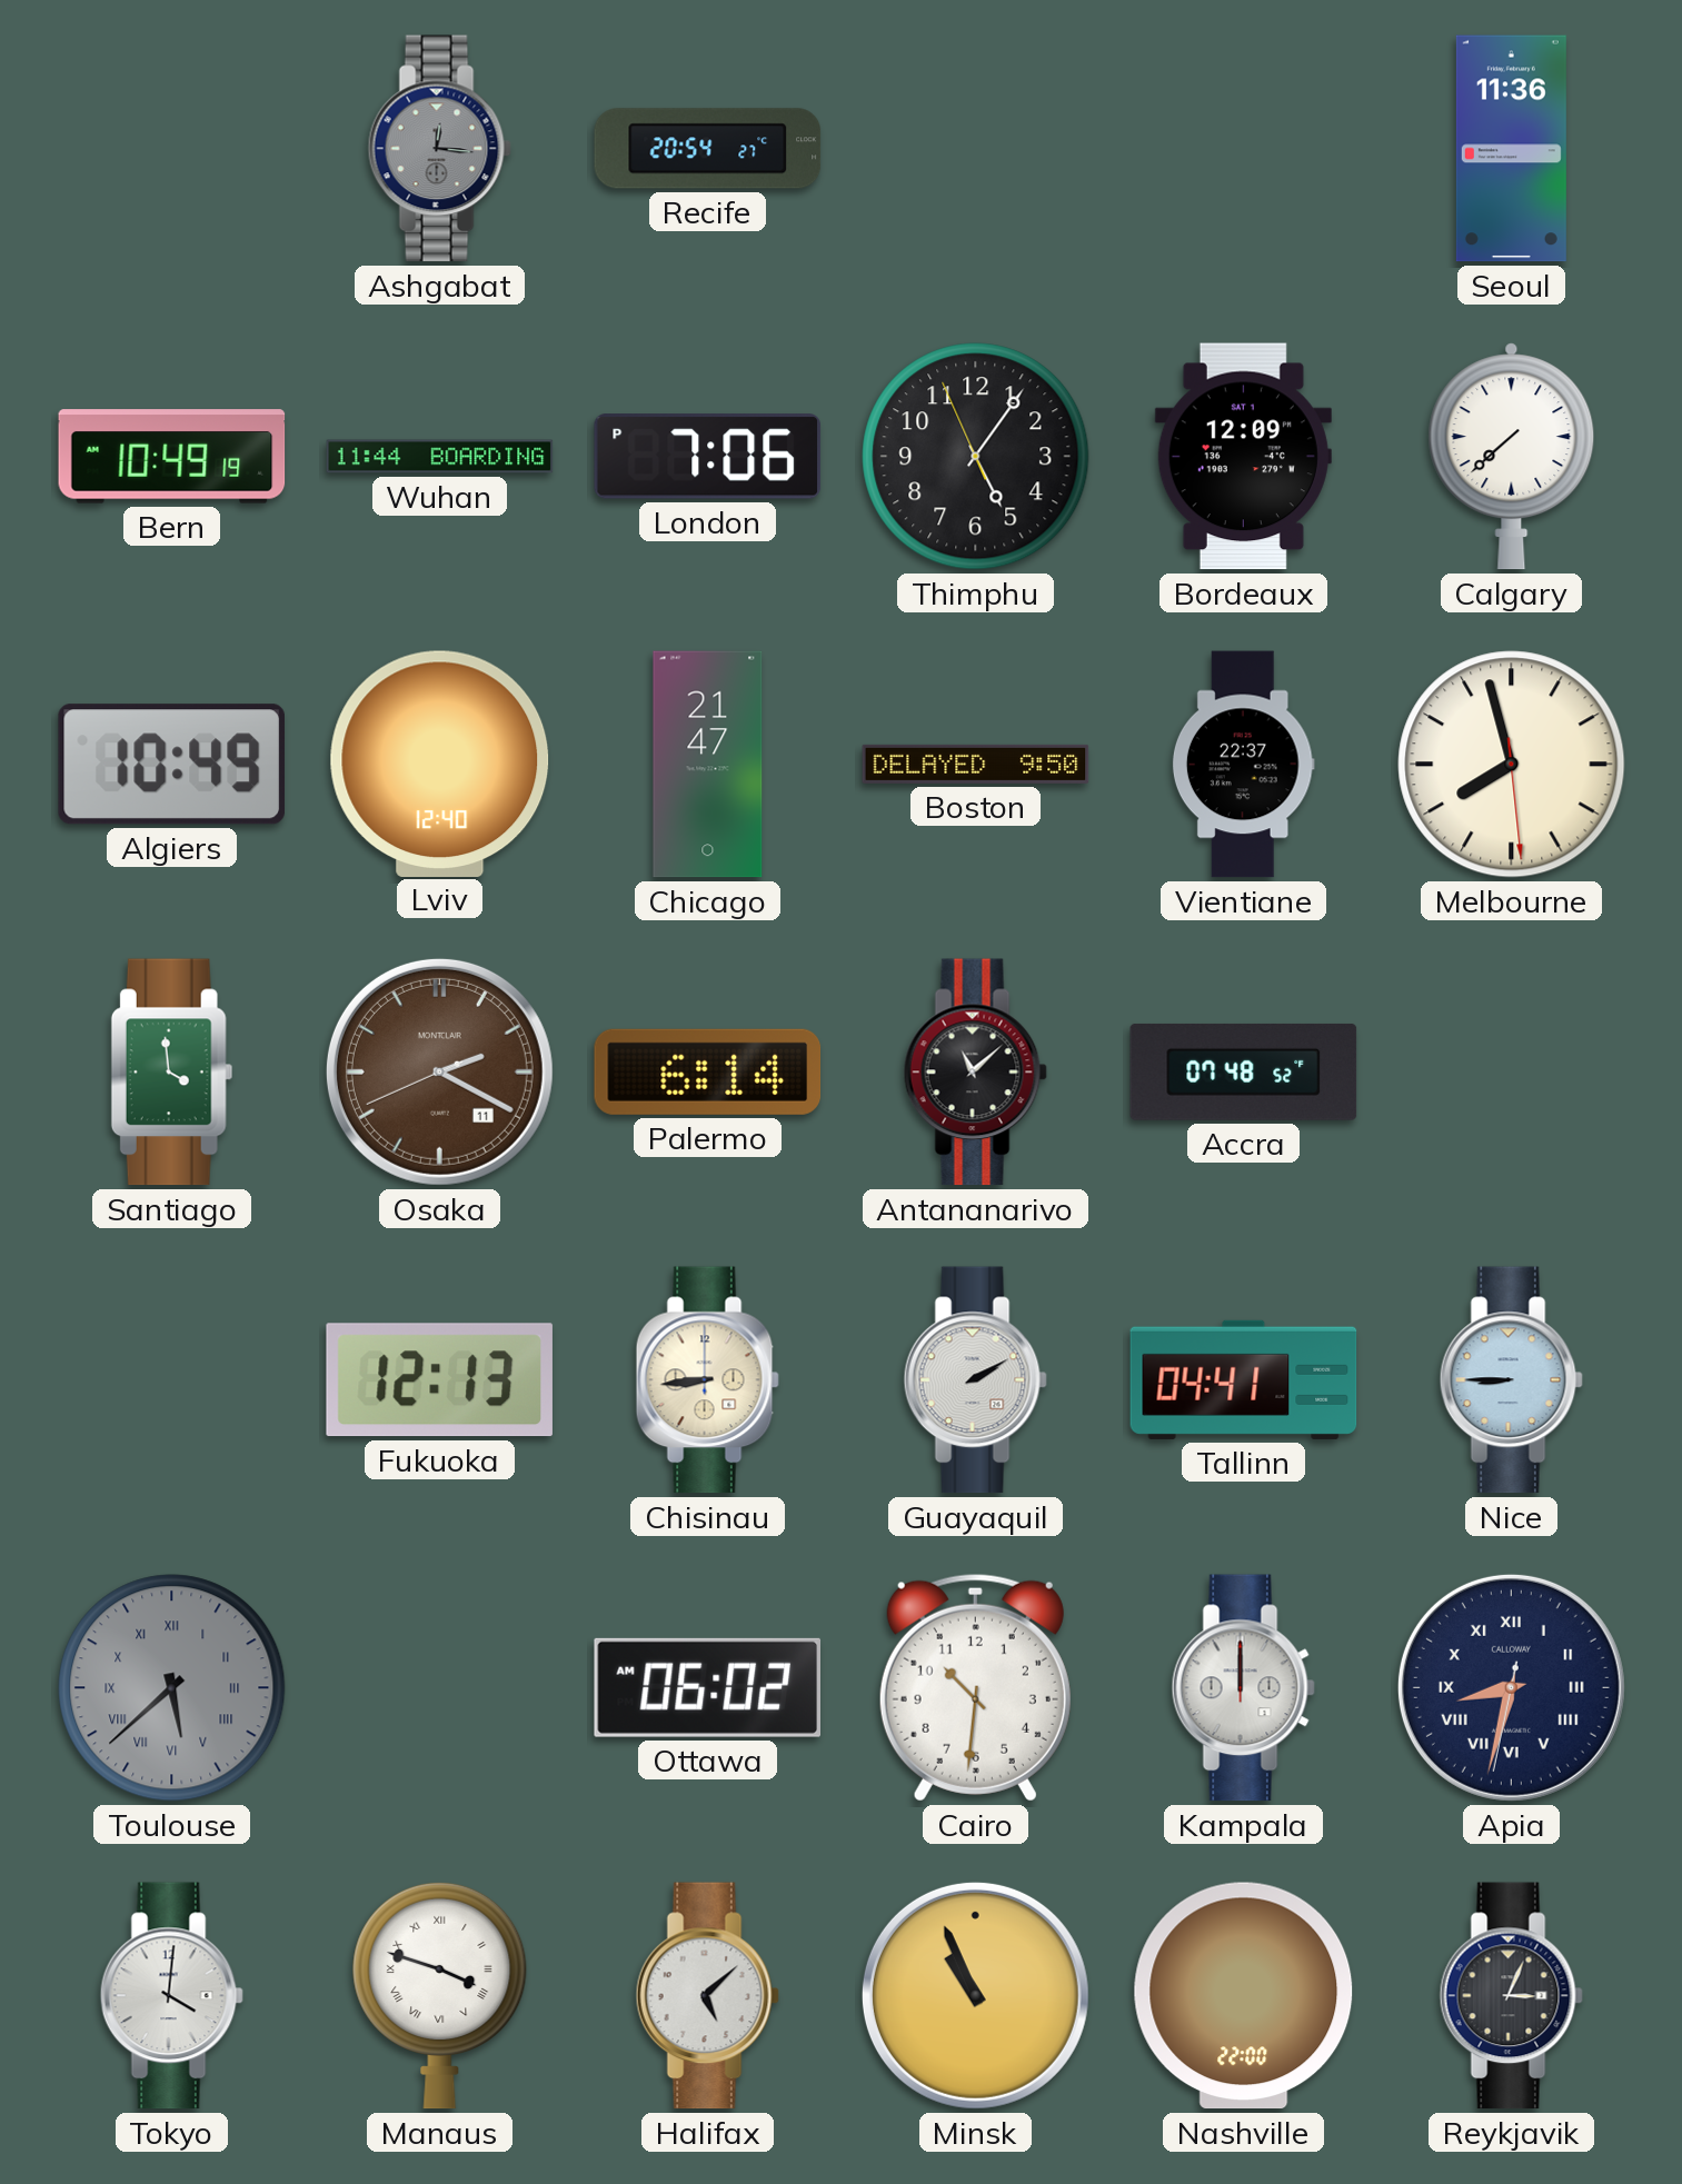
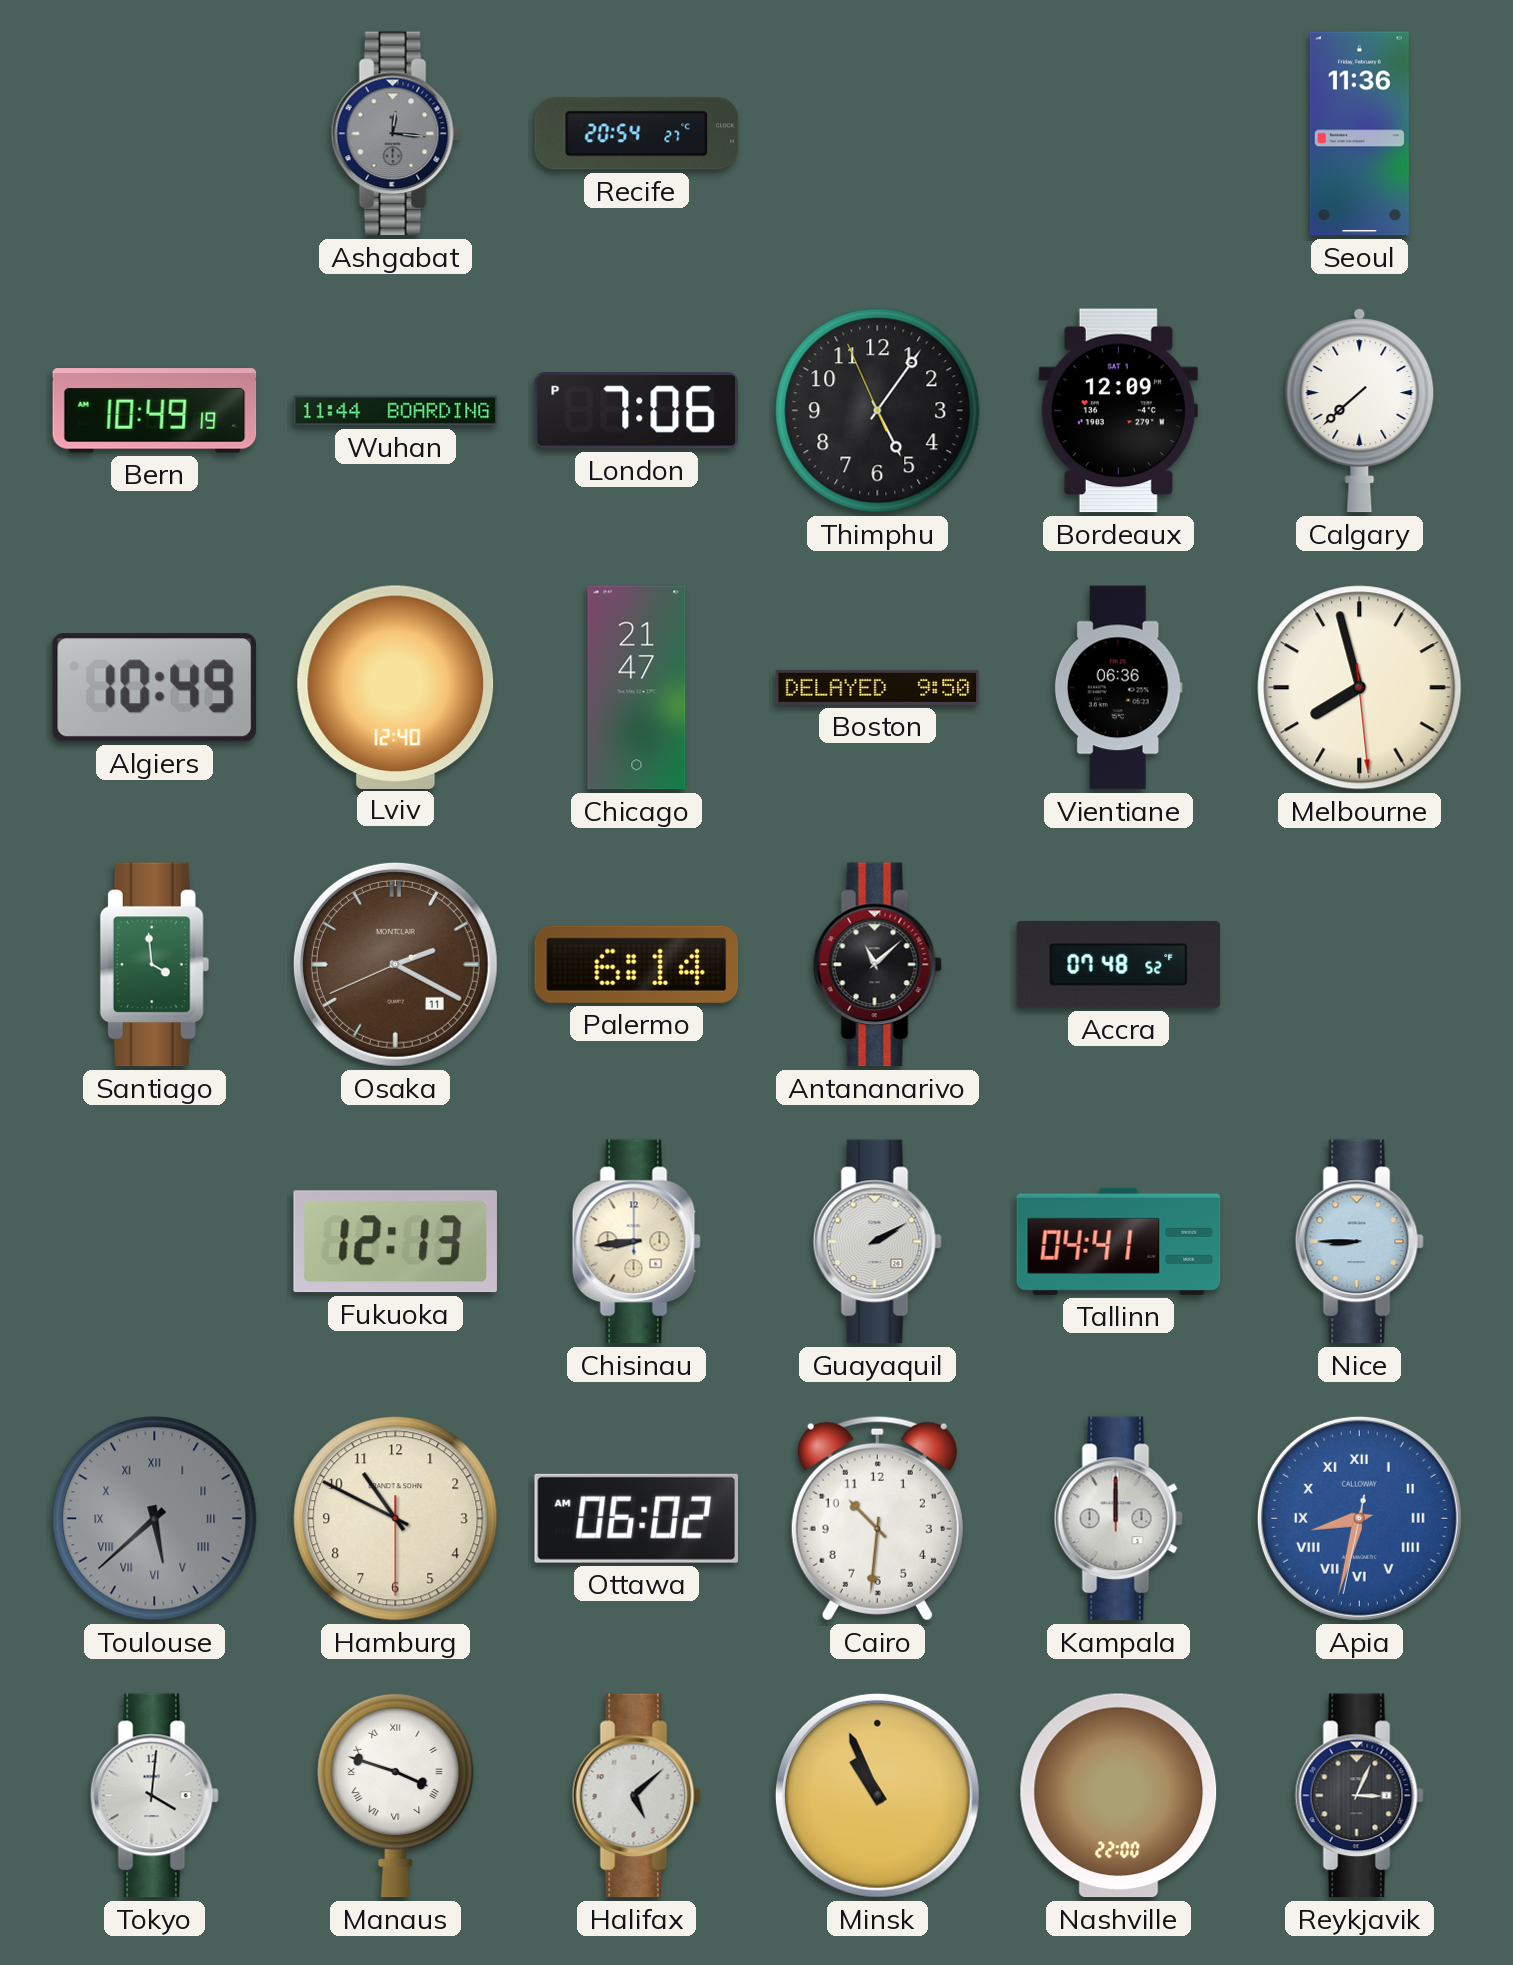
Vientiane: 22:37 -> 06:36 (1118, 688)
Hamburg: none -> 10:49 (396, 1519)
Apia dial: navy -> blue (1359, 1518)
